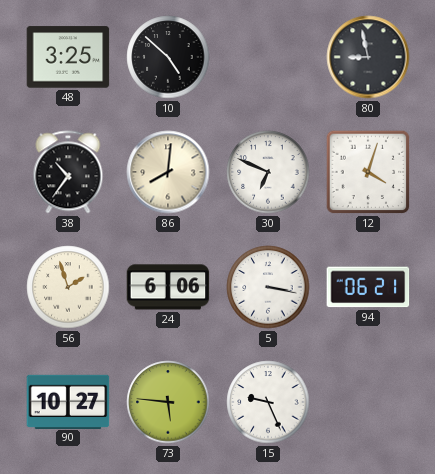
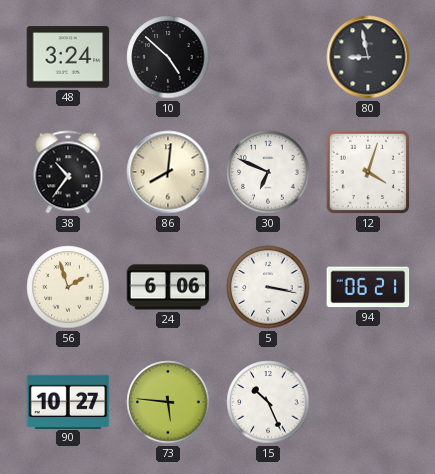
48: 3:25 -> 3:24 (68, 57)
15: 9:26 -> 10:26 (268, 402)
